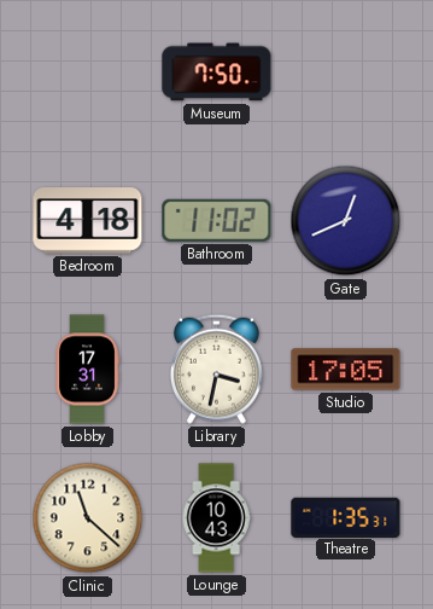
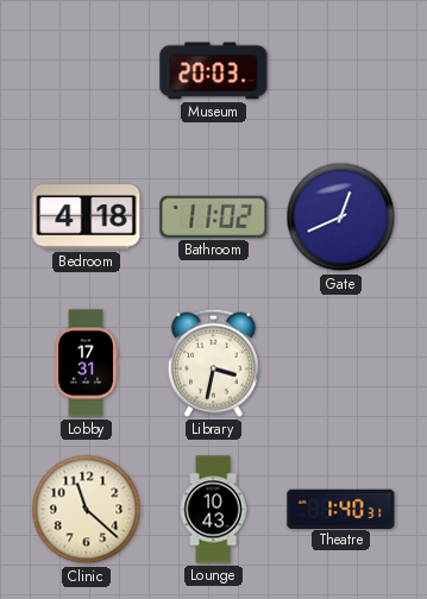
Museum: 7:50 -> 20:03 (214, 71)
Studio: 17:05 -> none (346, 370)
Theatre: 1:35 -> 1:40 (341, 509)
